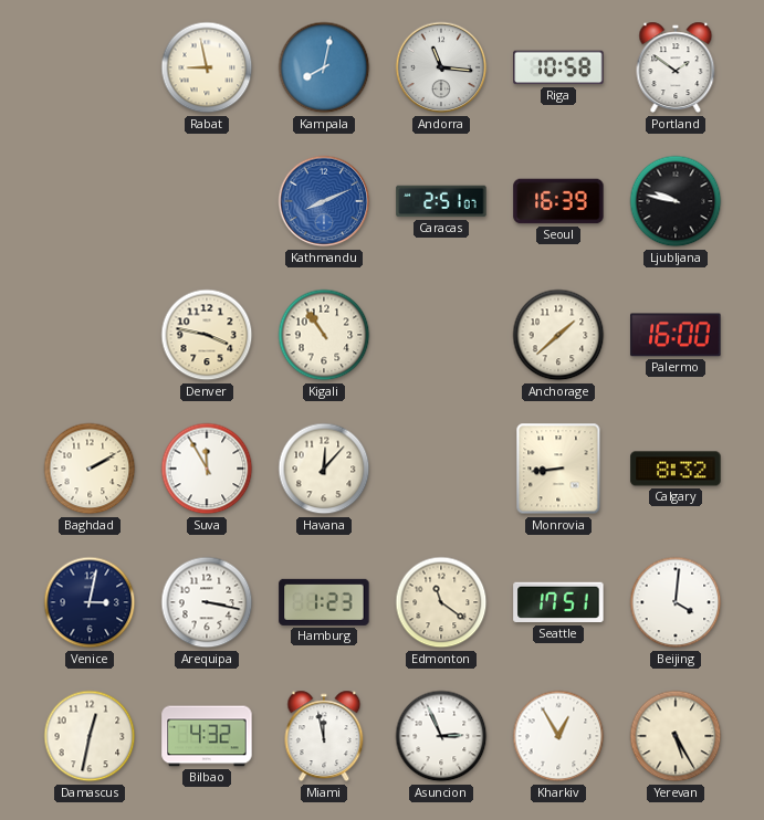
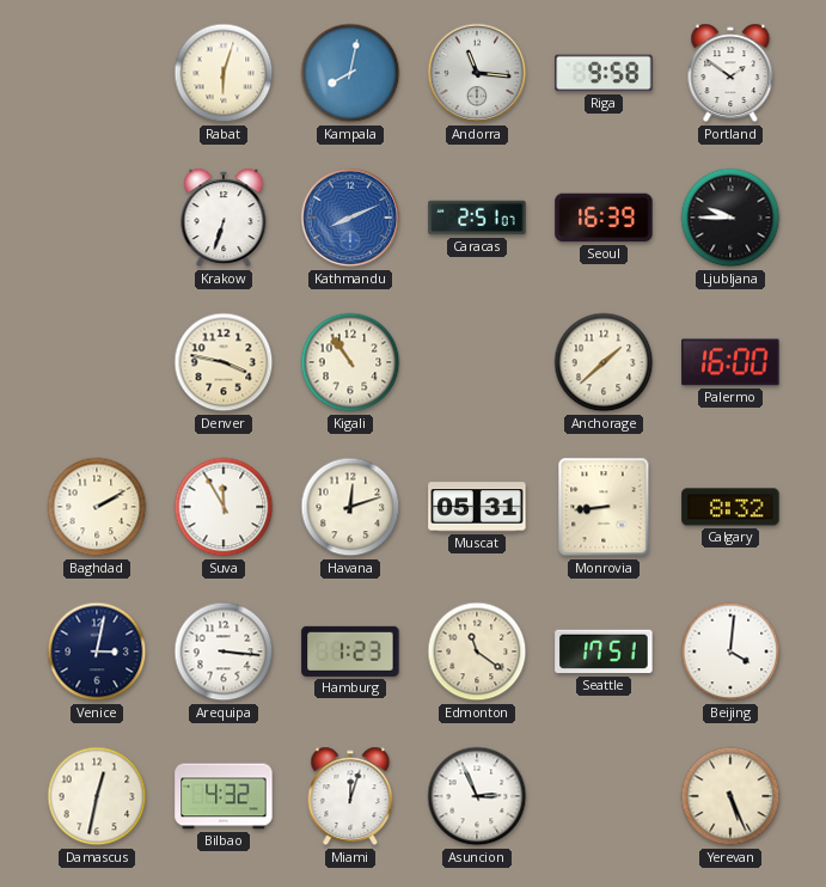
Rabat: 8:58 -> 6:03 (224, 73)
Riga: 10:58 -> 9:58 (604, 73)
Krakow: none -> 6:33 (224, 218)
Ljubljana: 9:47 -> 9:45 (730, 218)
Havana: 12:07 -> 12:12 (350, 507)
Muscat: none -> 05:31 (477, 507)
Arequipa: 3:17 -> 3:16 (224, 652)
Miami: 11:58 -> 12:03 (350, 796)
Kharkiv: 12:55 -> none (558, 736)
Yerevan: 5:25 -> 5:26 (730, 796)
